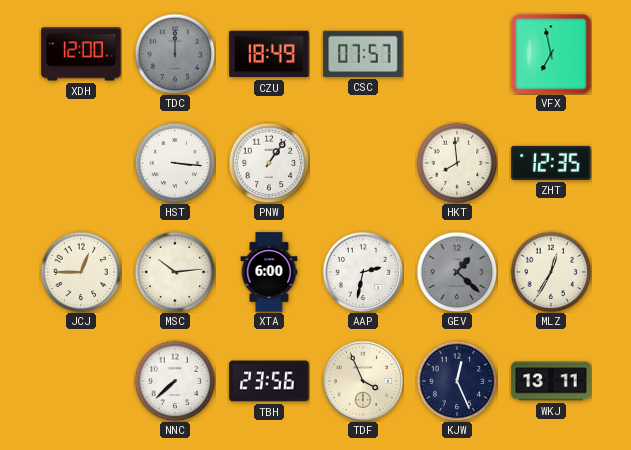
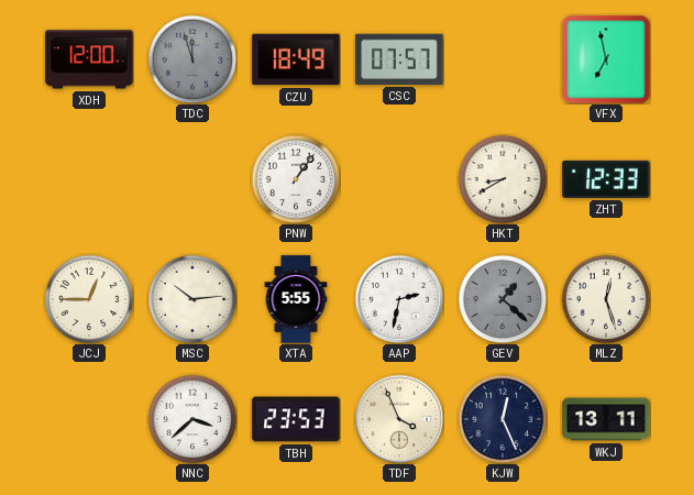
TDC: 12:00 -> 11:57 (192, 59)
HST: 3:16 -> none (175, 163)
HKT: 7:59 -> 8:40 (503, 179)
ZHT: 12:35 -> 12:33 (606, 179)
XTA: 6:00 -> 5:55 (296, 299)
MLZ: 12:35 -> 12:27 (606, 299)
NNC: 7:38 -> 3:38 (192, 419)
TBH: 23:56 -> 23:53 (296, 419)
